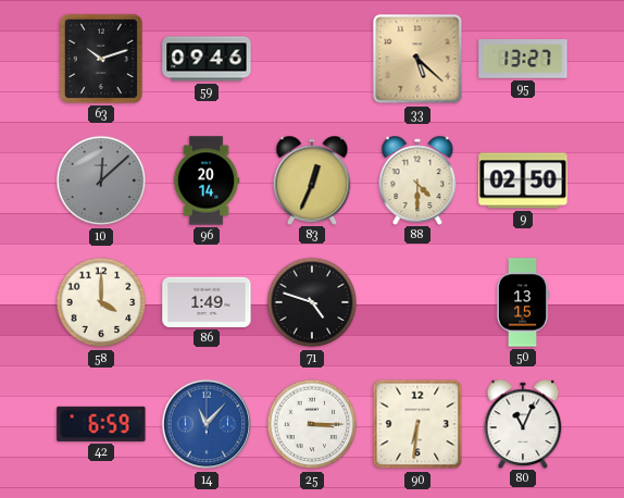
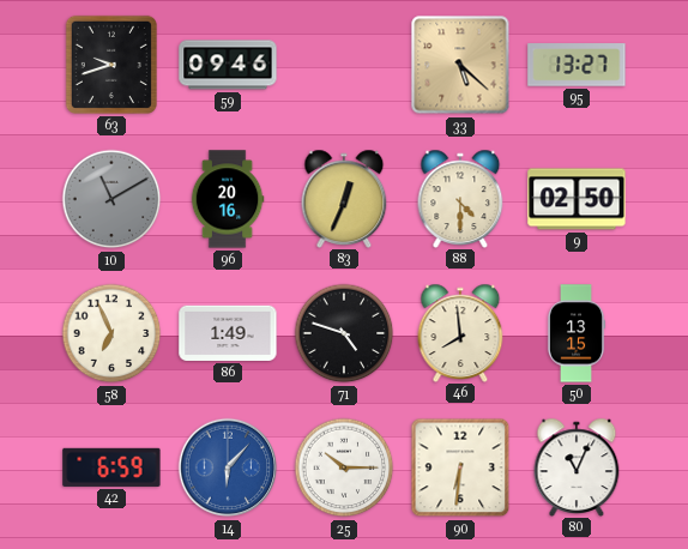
63: 10:12 -> 9:42 (111, 65)
10: 12:08 -> 11:10 (111, 199)
96: 20:14 -> 20:16 (228, 199)
58: 4:00 -> 6:56 (111, 333)
46: none -> 7:59 (460, 332)
14: 11:07 -> 6:07 (228, 467)
25: 3:15 -> 10:15 (344, 467)
